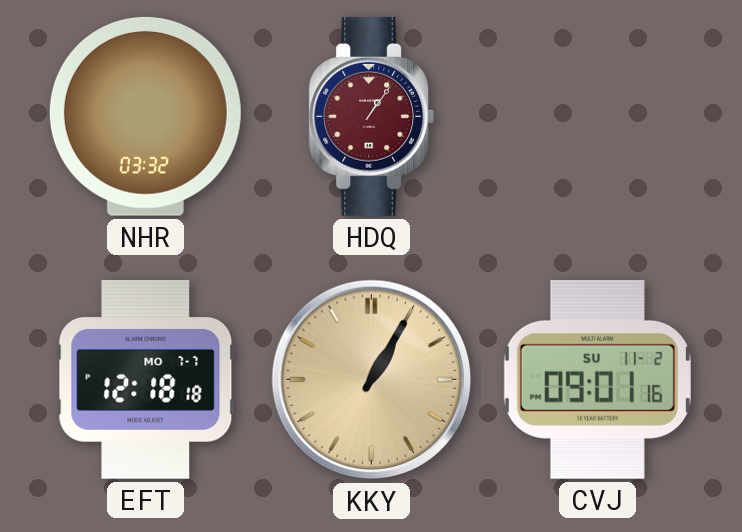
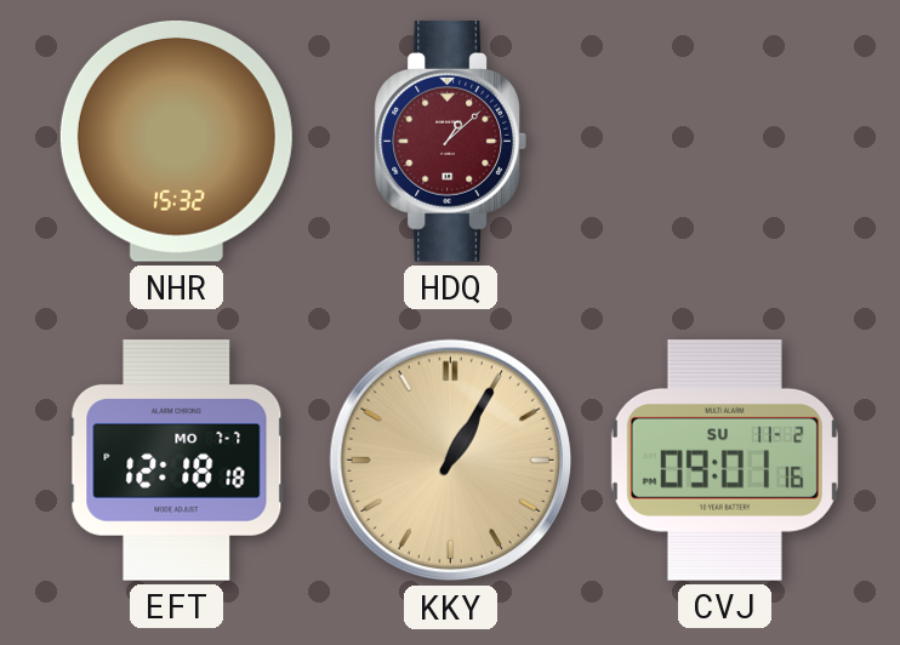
NHR: 03:32 -> 15:32 (176, 141)
HDQ: 1:06 -> 1:08 (450, 141)
